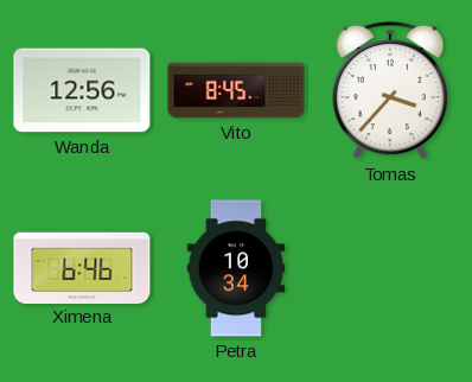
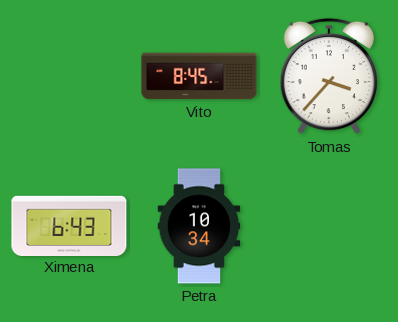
Wanda: 12:56 -> none (82, 90)
Ximena: 6:46 -> 6:43 (69, 225)
